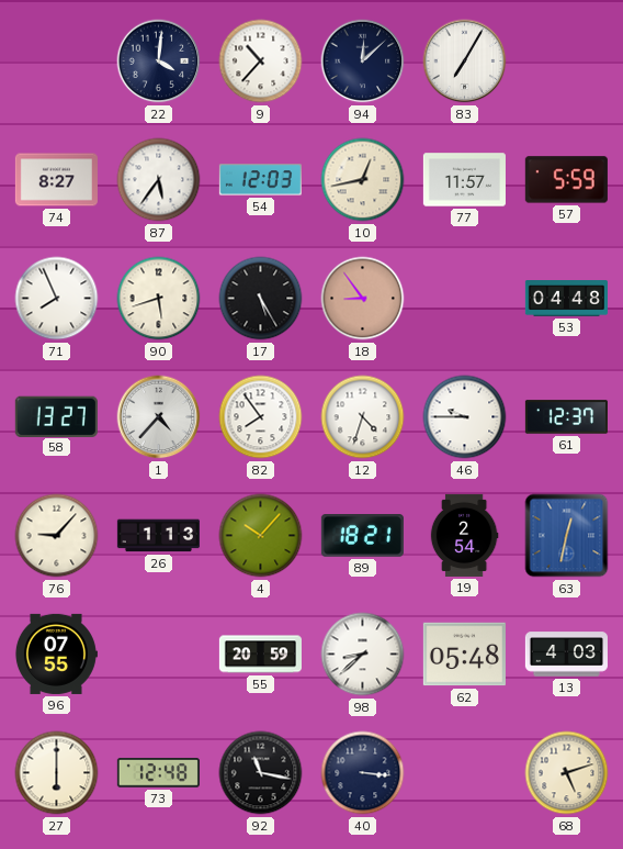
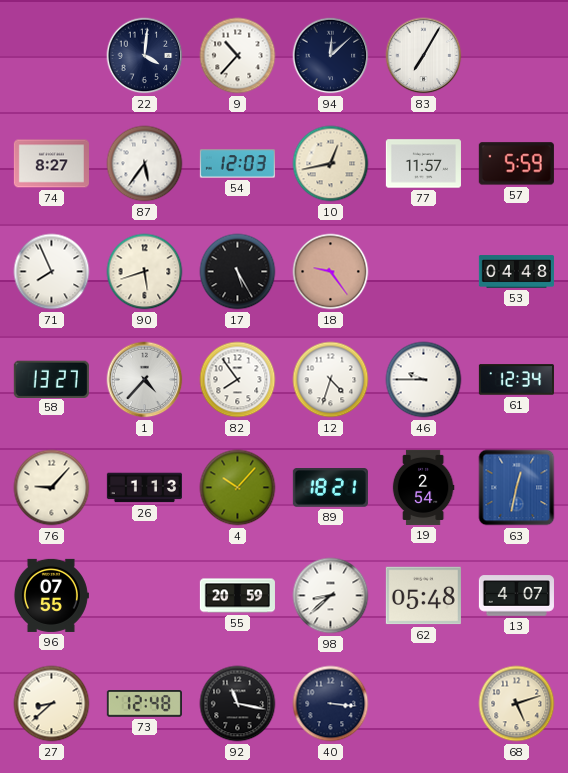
18: 8:54 -> 9:24 (331, 272)
61: 12:37 -> 12:34 (516, 380)
13: 4:03 -> 4:07 (516, 596)
27: 6:00 -> 8:38 (52, 704)
